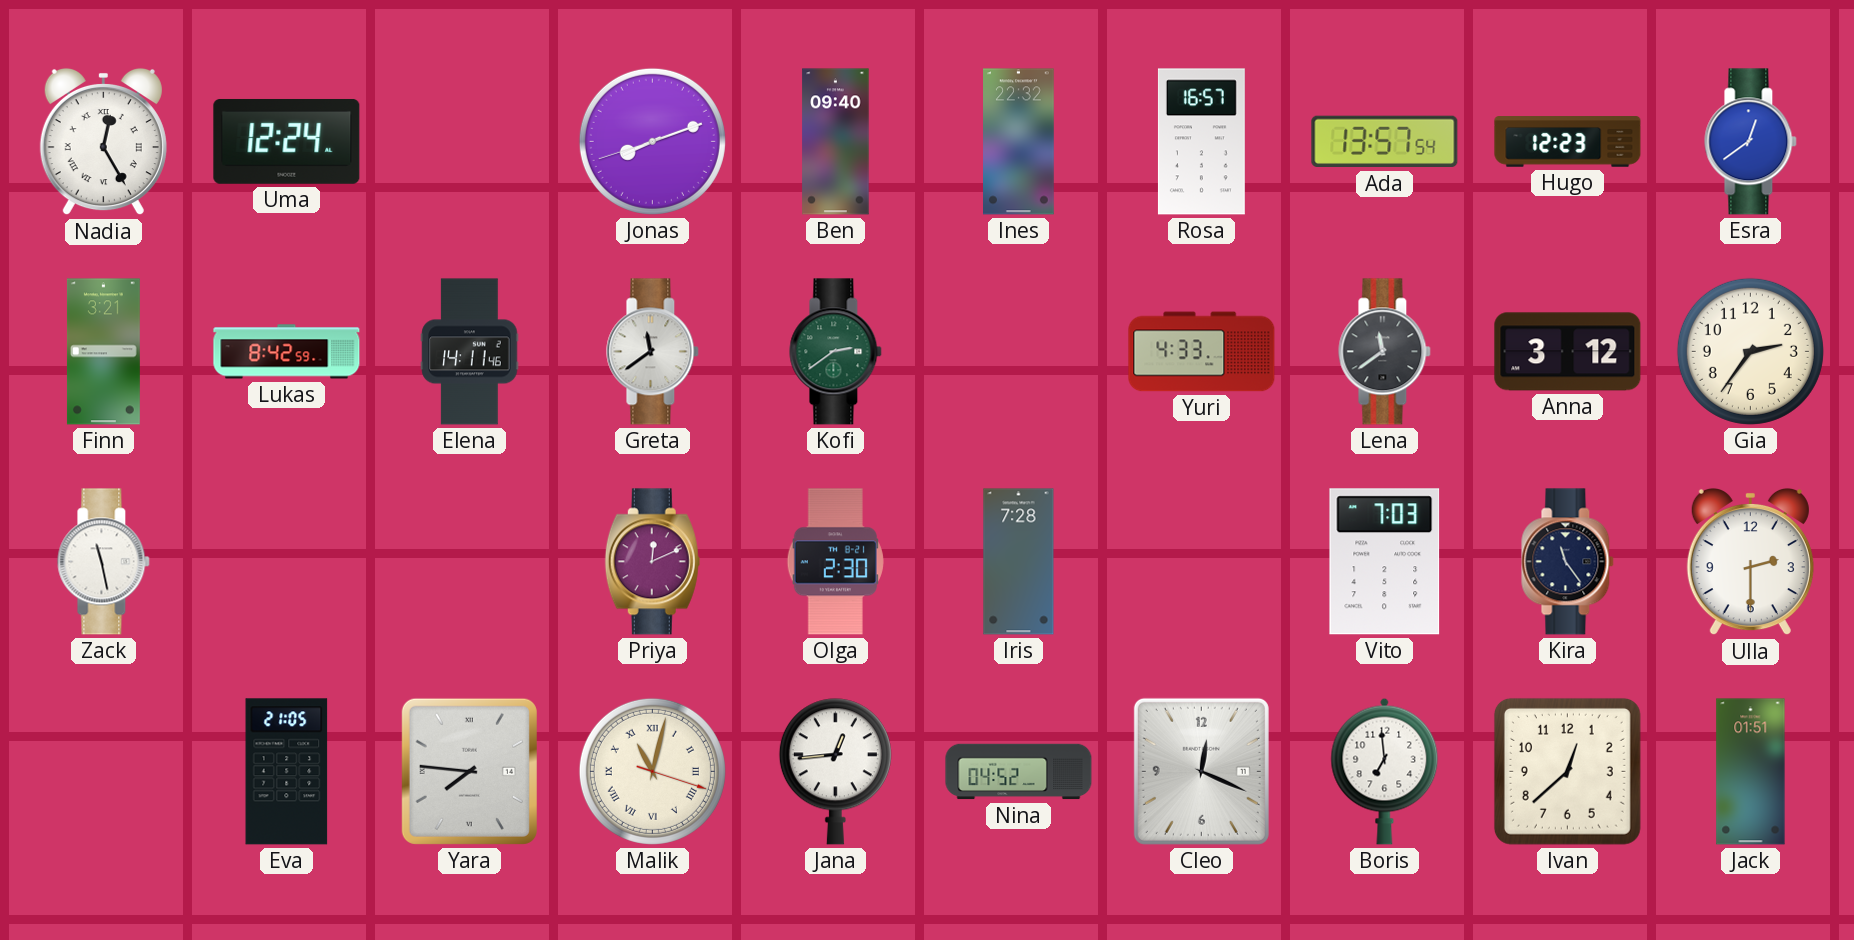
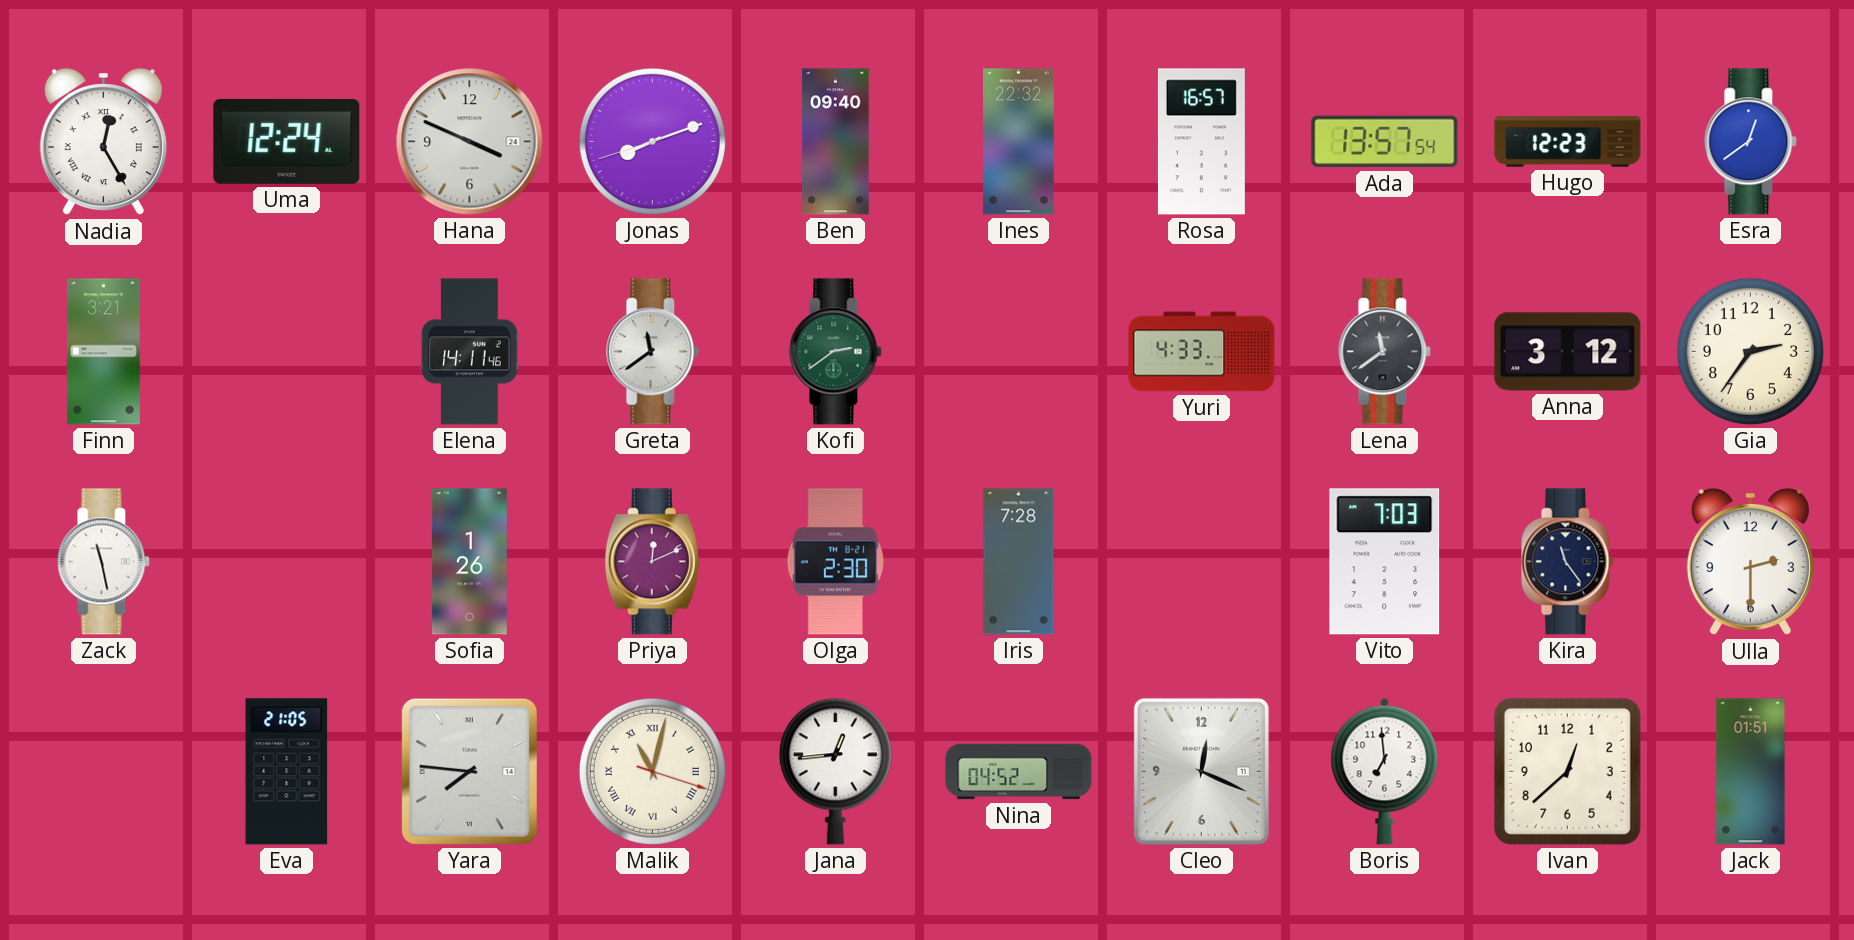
Hana: none -> 3:49 (470, 142)
Lukas: 8:42 -> none (287, 352)
Sofia: none -> 1:26 (469, 562)
